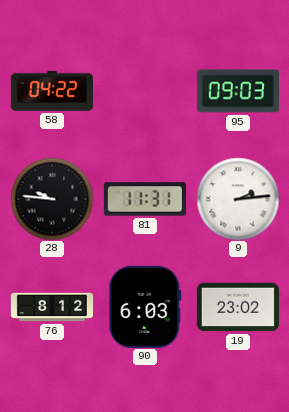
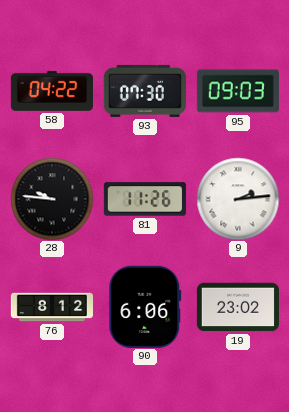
93: none -> 07:30 (145, 91)
81: 11:31 -> 11:26 (145, 199)
90: 6:03 -> 6:06 (145, 307)
